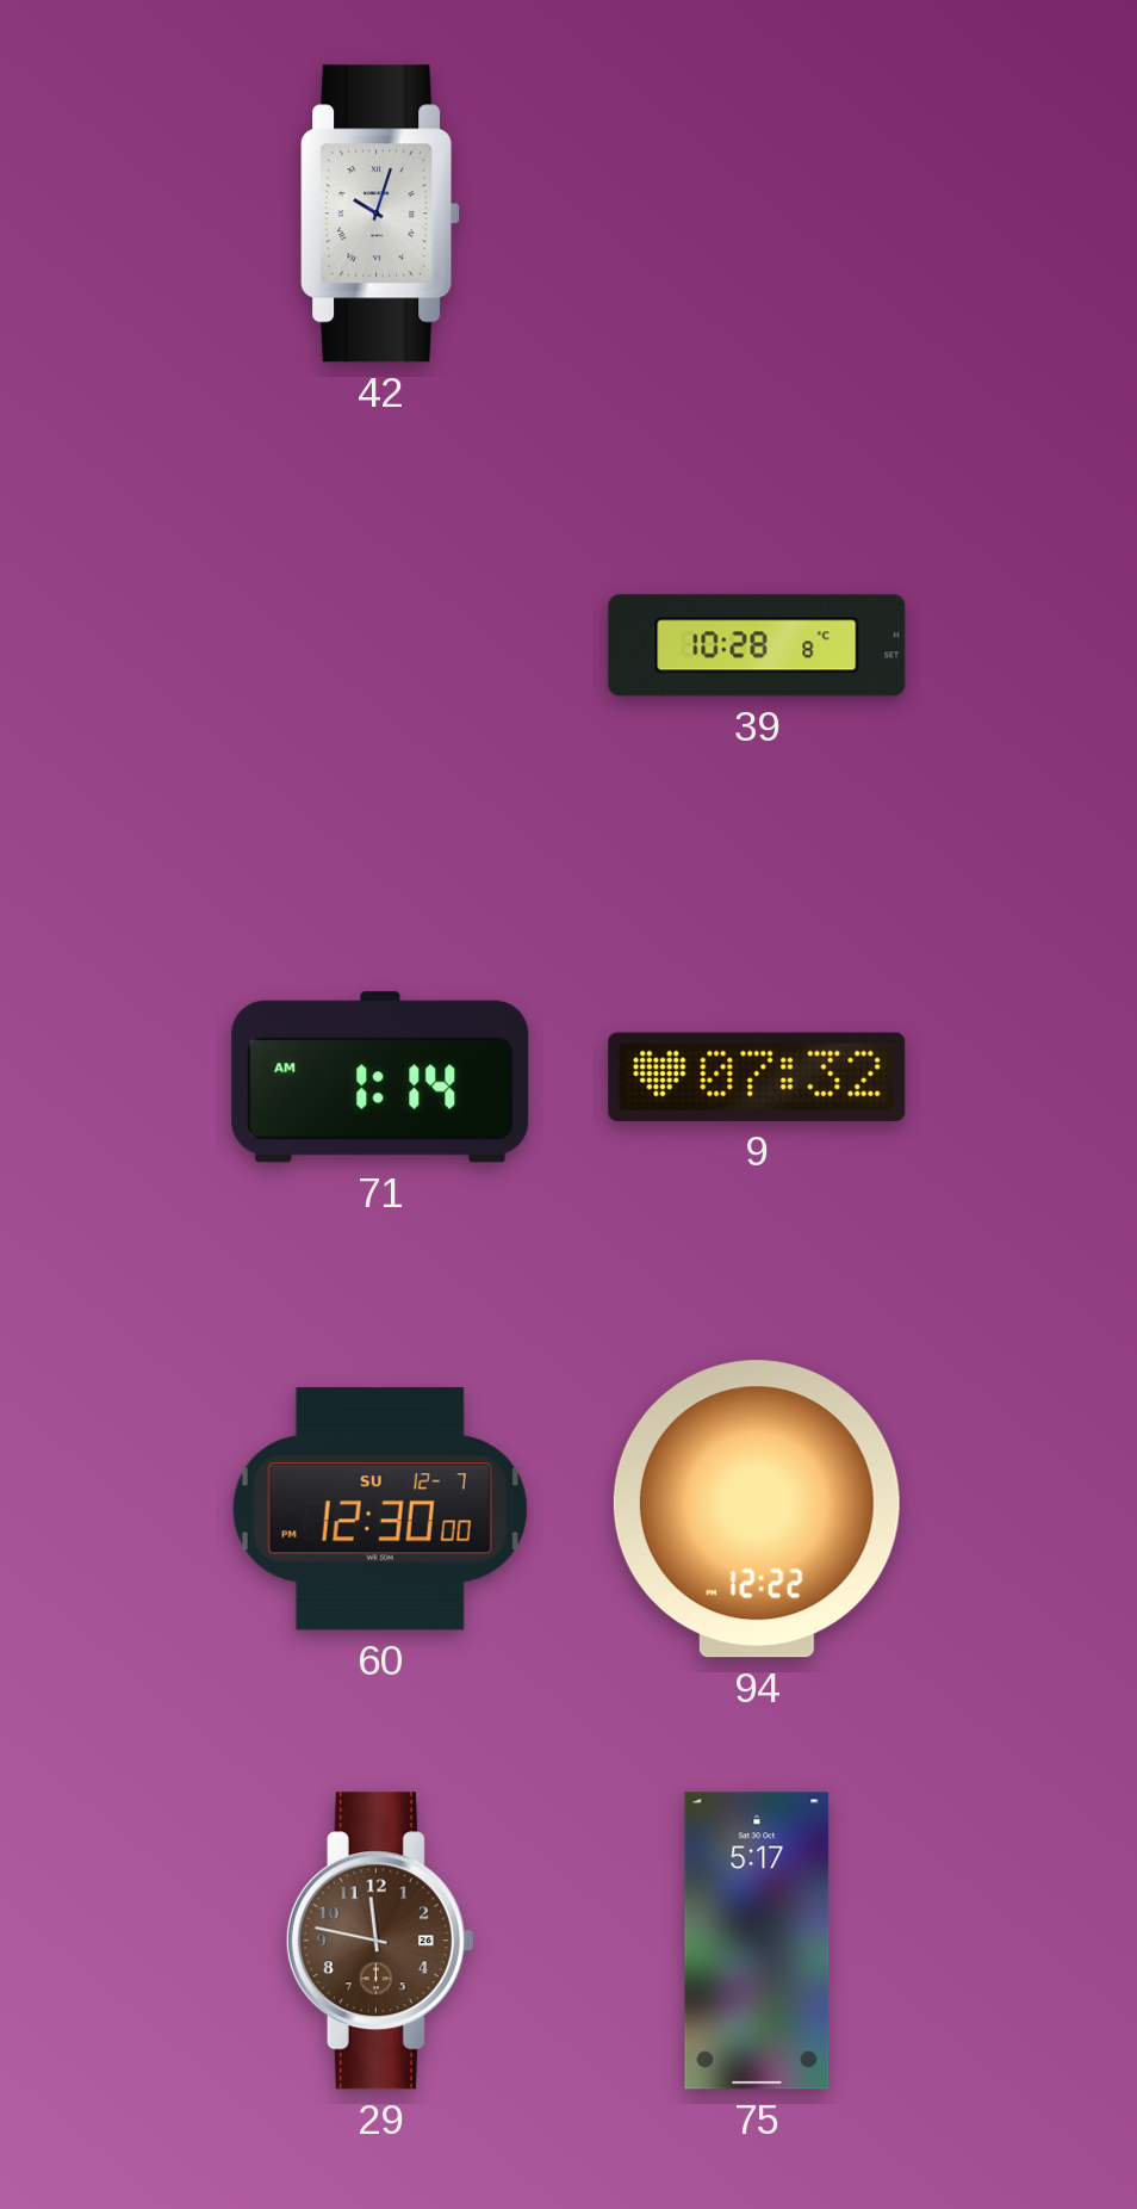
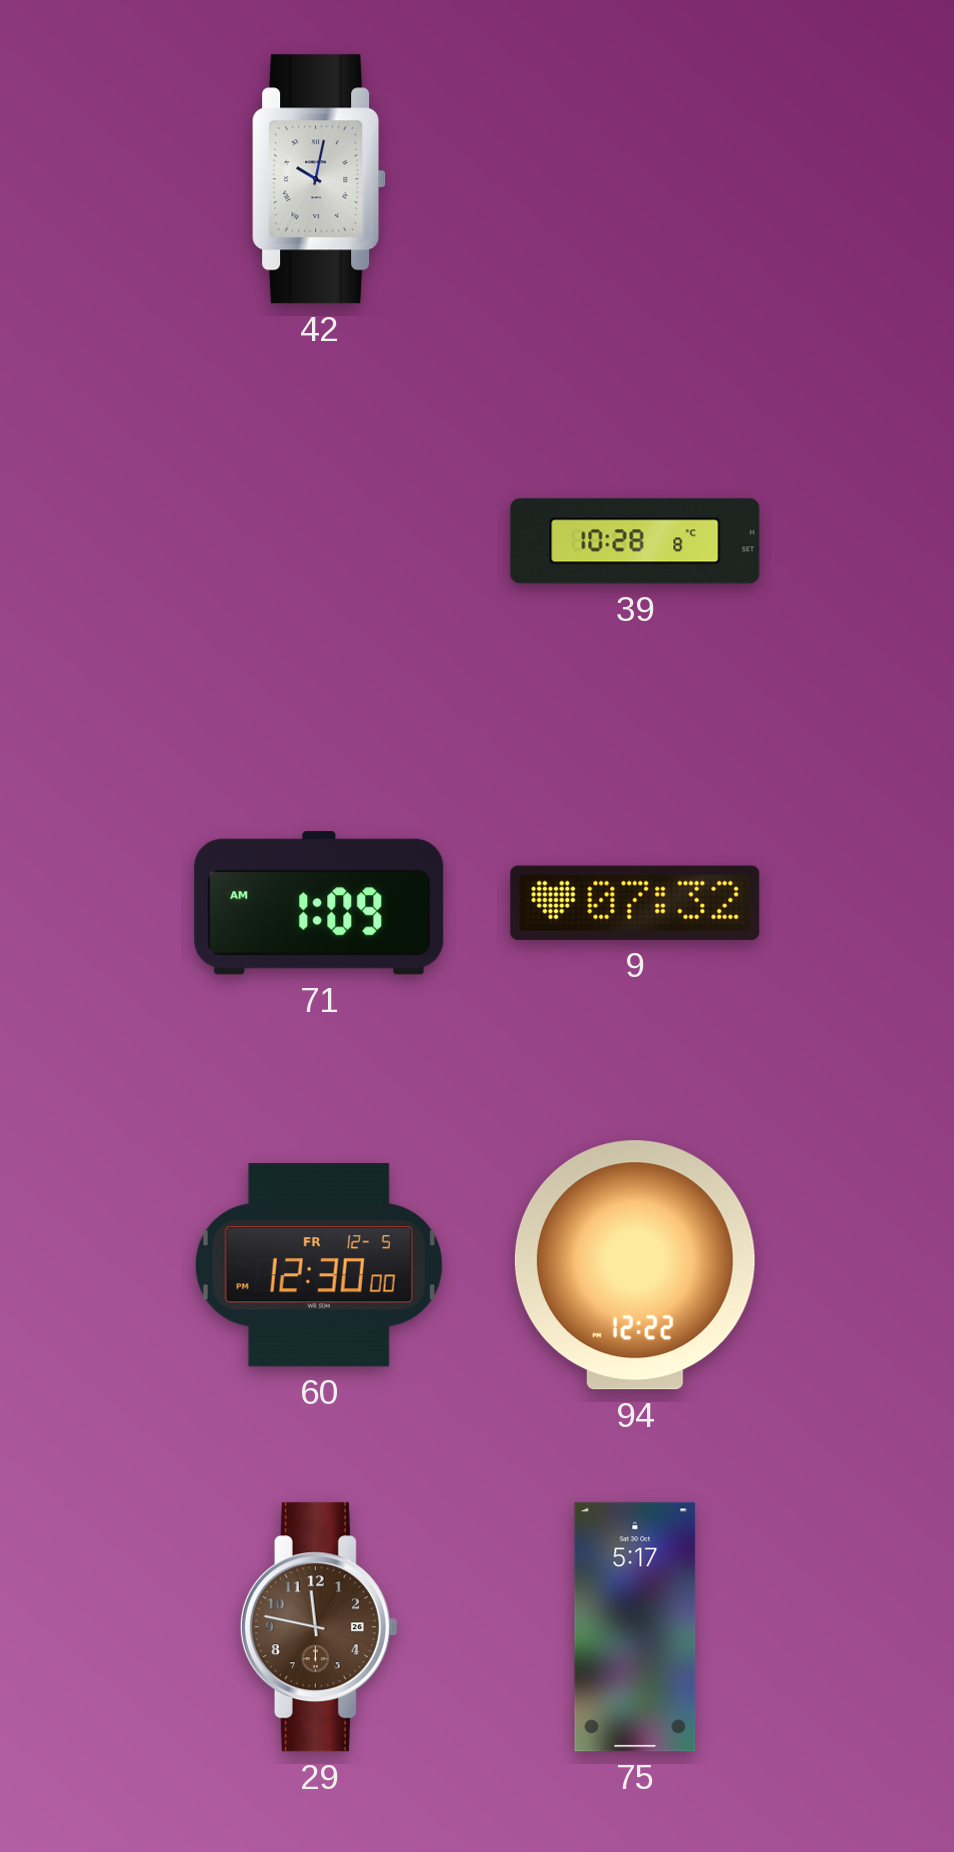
42: 10:03 -> 10:02 (320, 179)
71: 1:14 -> 1:09 (319, 903)
60 date: SU 12-7 -> FR 12-5 (319, 1265)
